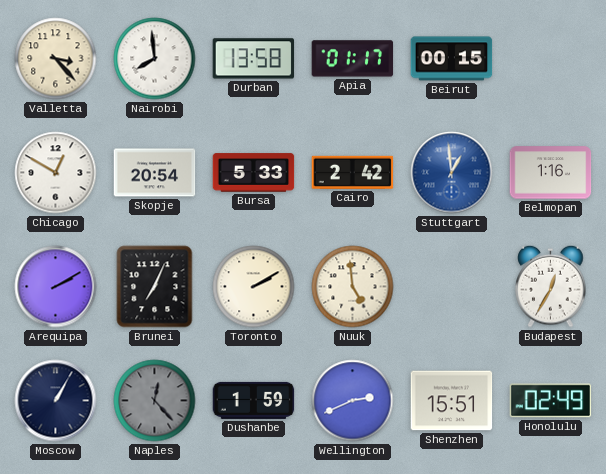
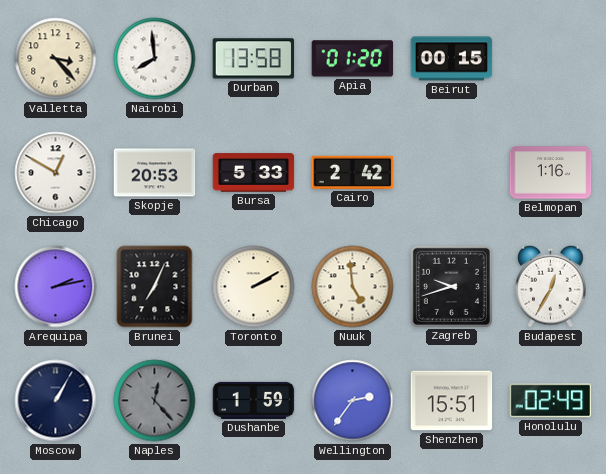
Apia: 01:17 -> 01:20 (353, 59)
Skopje: 20:54 -> 20:53 (155, 173)
Stuttgart: 12:59 -> none (452, 173)
Arequipa: 2:10 -> 2:13 (56, 287)
Zagreb: none -> 9:42 (451, 286)
Wellington: 2:41 -> 2:36 (353, 401)
